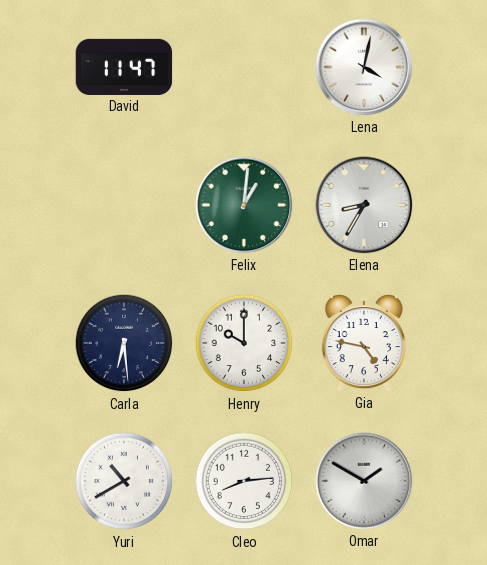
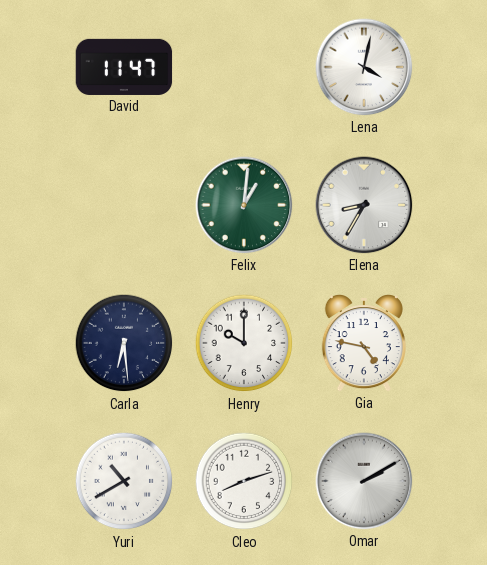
Cleo: 8:14 -> 8:12 (244, 481)
Omar: 1:50 -> 2:10 (364, 481)
